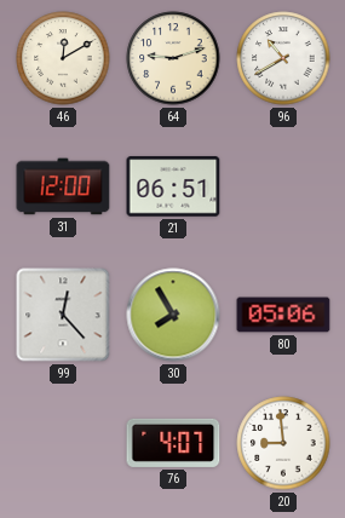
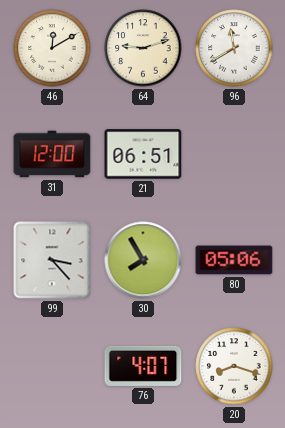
96: 10:40 -> 11:40 (234, 48)
99: 12:23 -> 3:23 (52, 260)
20: 8:59 -> 8:18 (234, 366)
